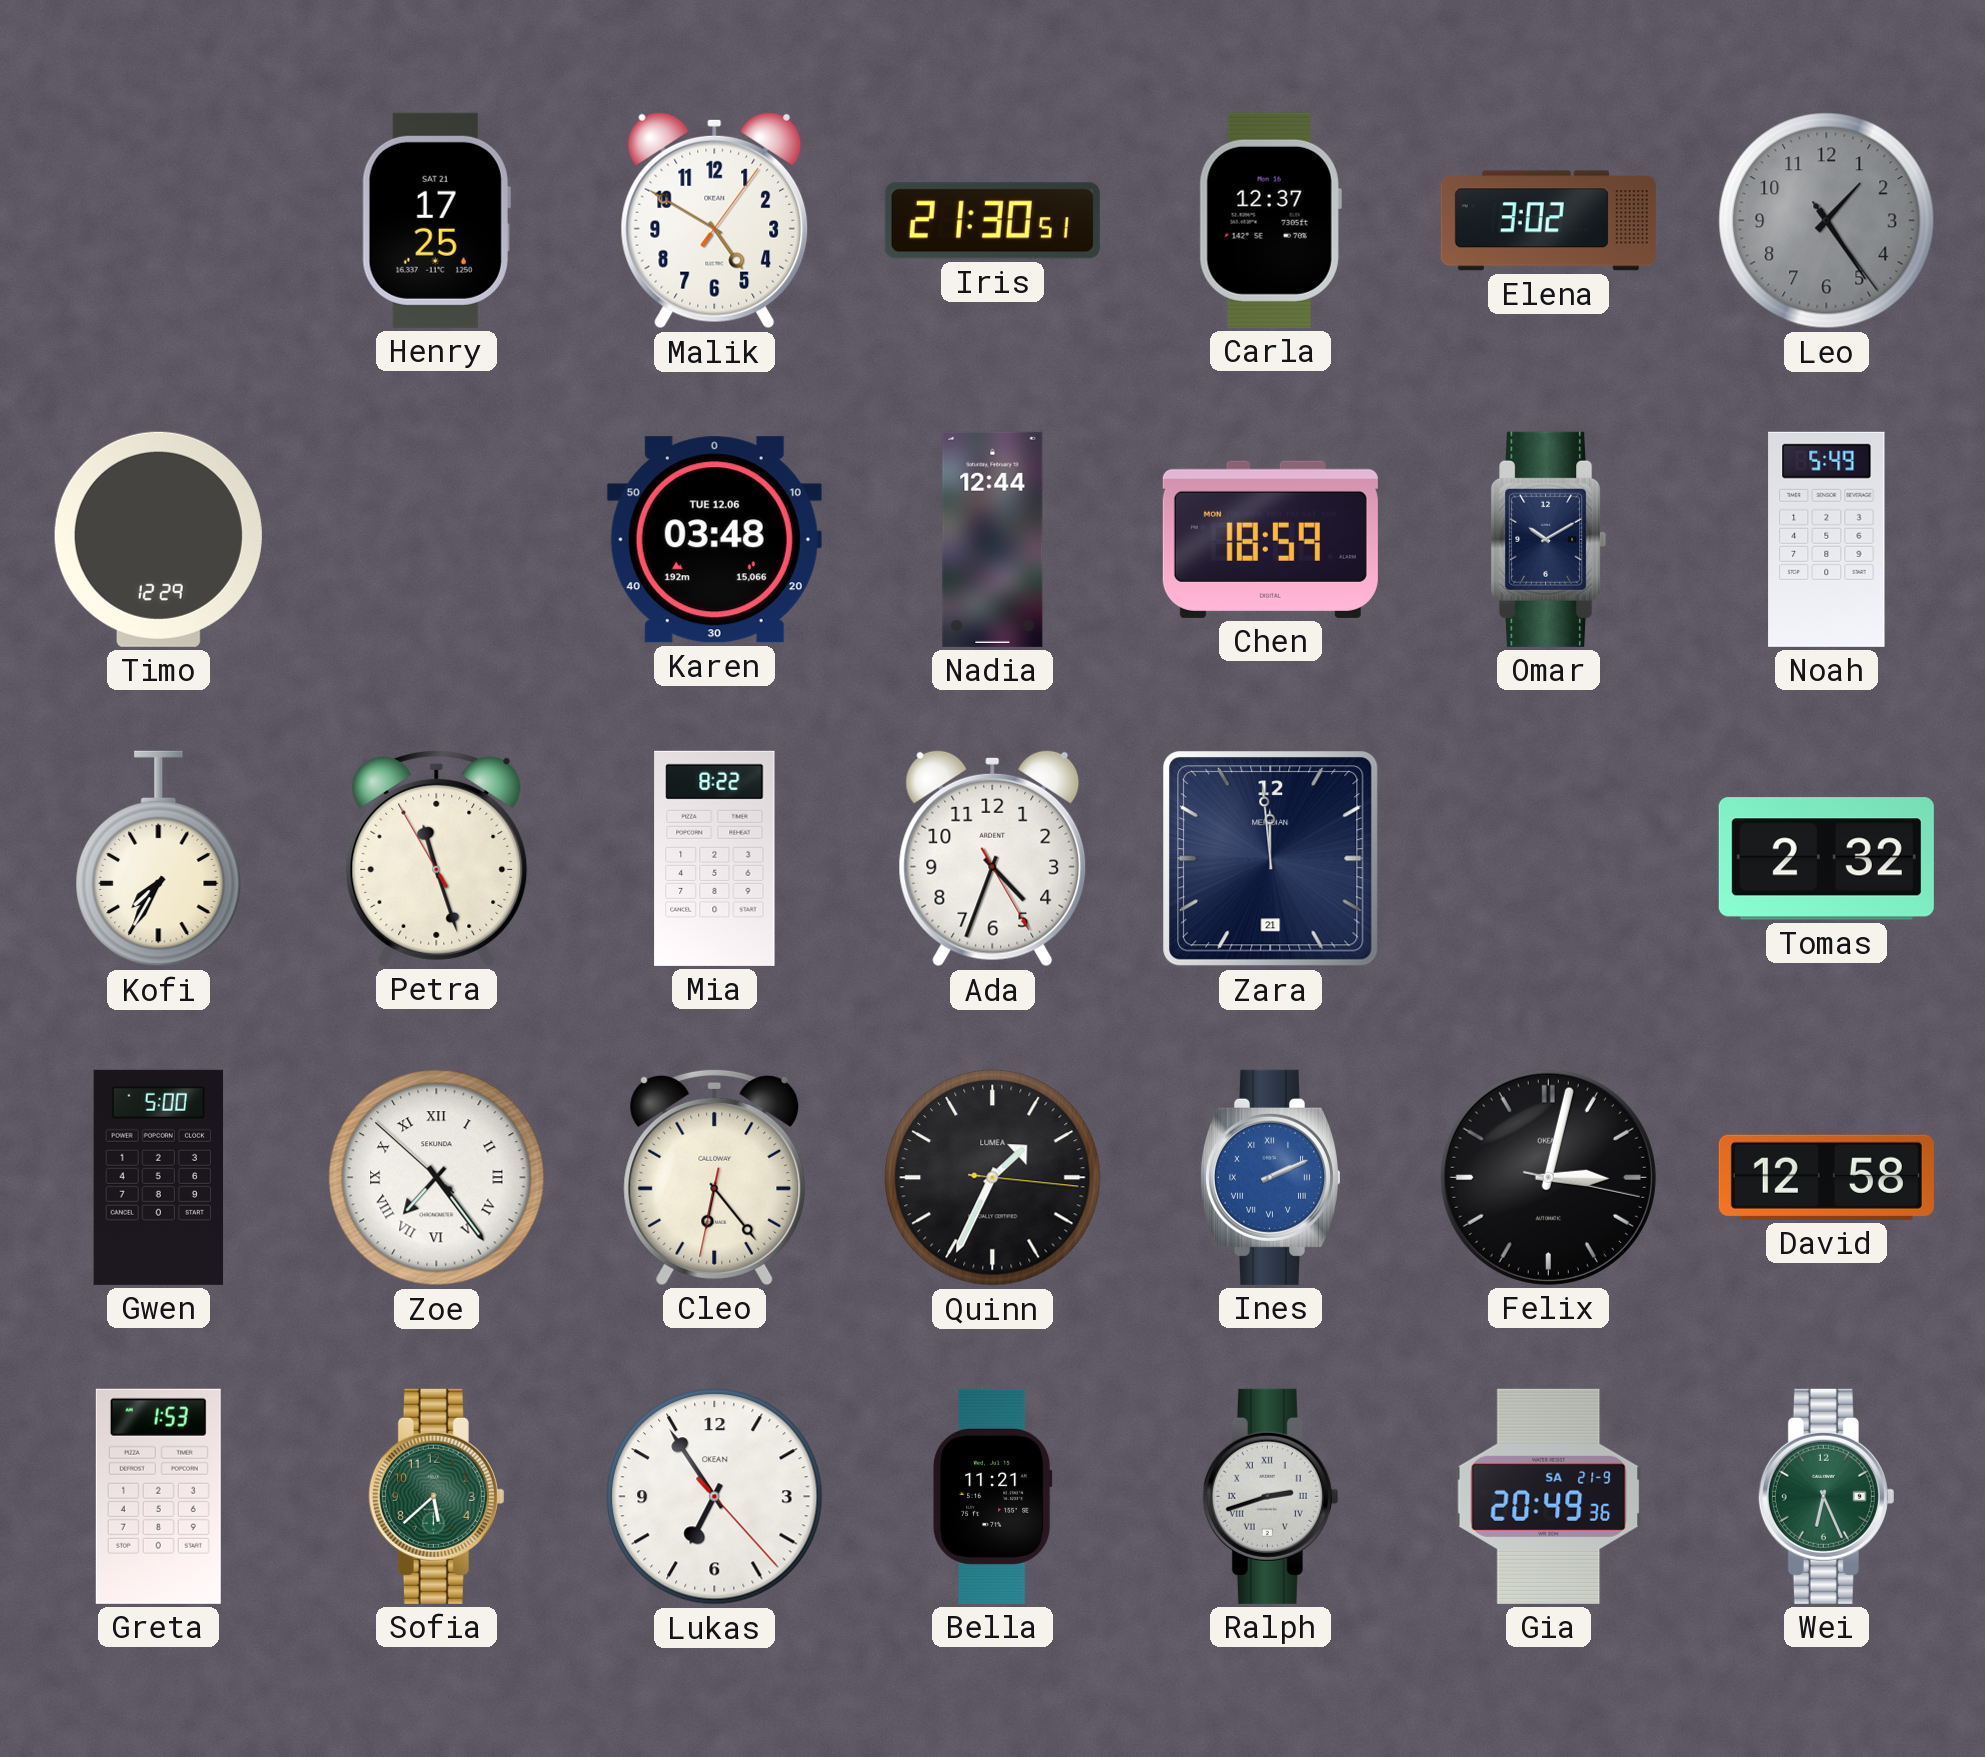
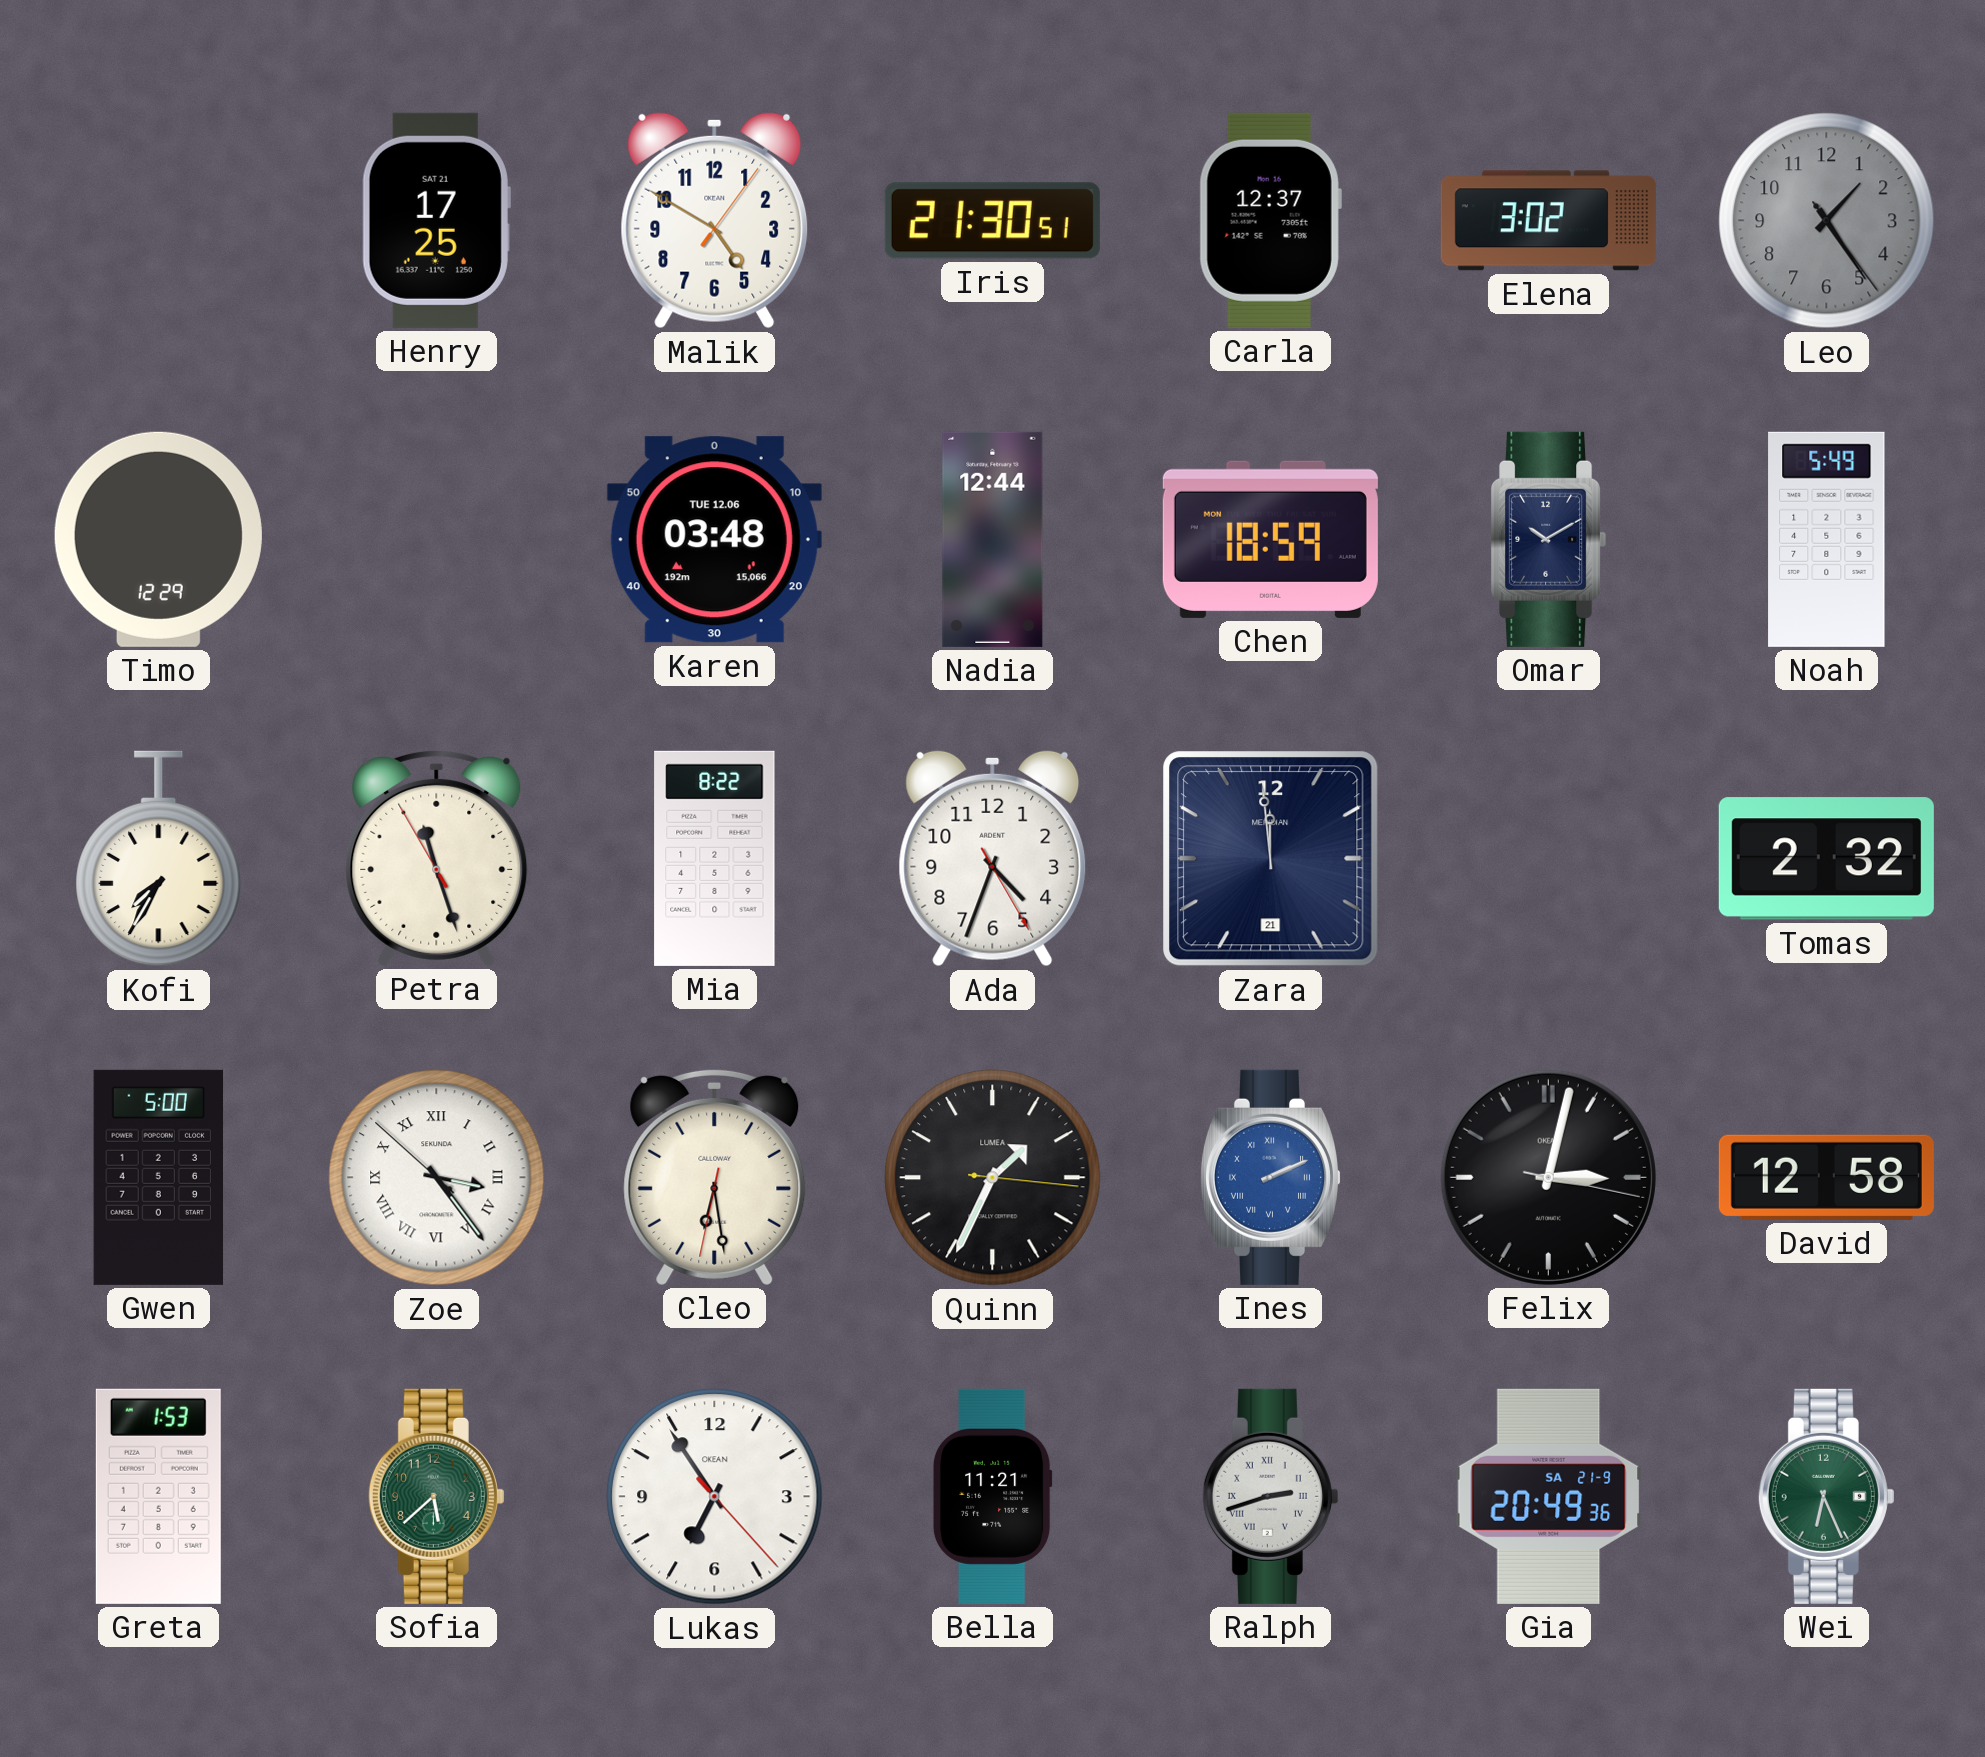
Zoe: 7:23 -> 3:23 (437, 1178)
Cleo: 6:23 -> 6:28 (715, 1177)
